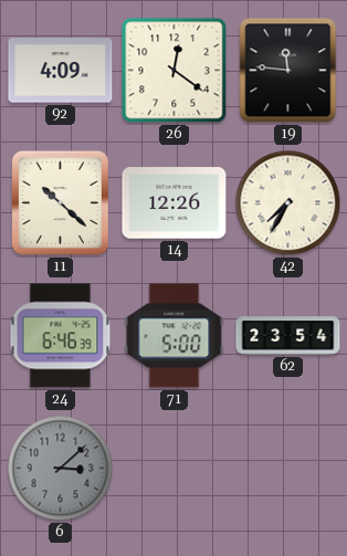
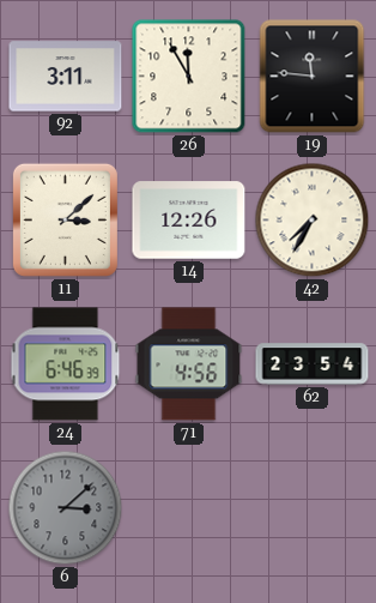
92: 4:09 -> 3:11 (66, 77)
26: 12:21 -> 11:55 (189, 77)
11: 10:22 -> 3:08 (65, 219)
71: 5:00 -> 4:56 (189, 364)
